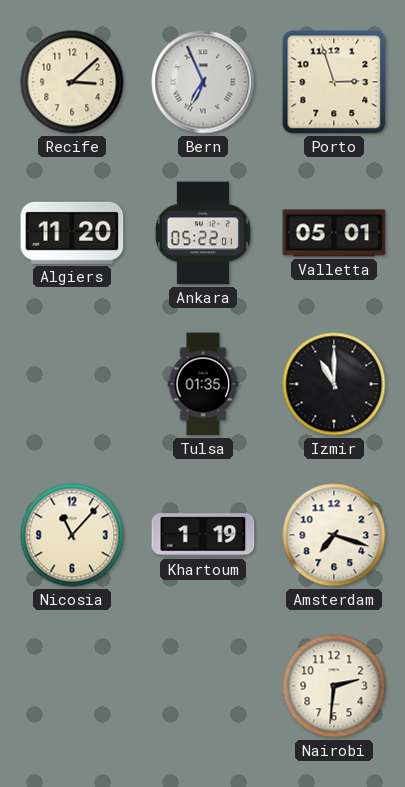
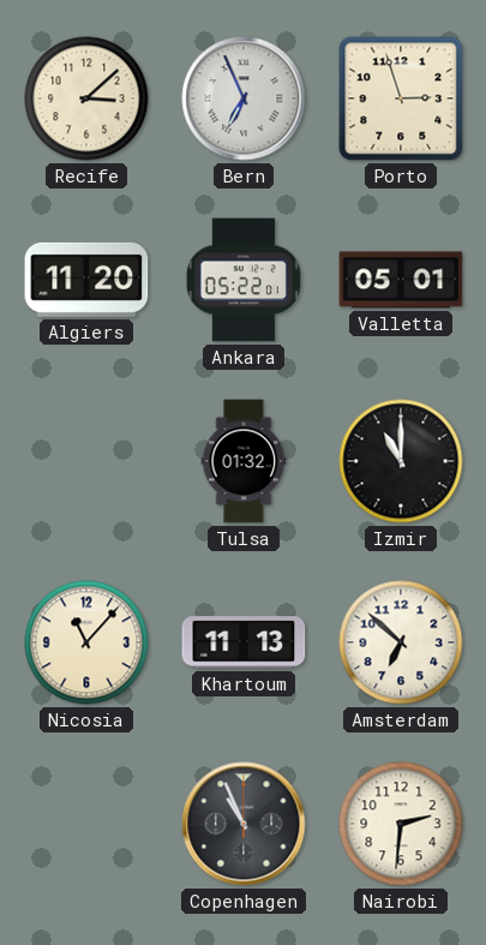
Tulsa: 01:35 -> 01:32 (244, 461)
Khartoum: 1:19 -> 11:13 (244, 642)
Amsterdam: 7:18 -> 6:52 (401, 642)
Copenhagen: none -> 10:56 (244, 824)
